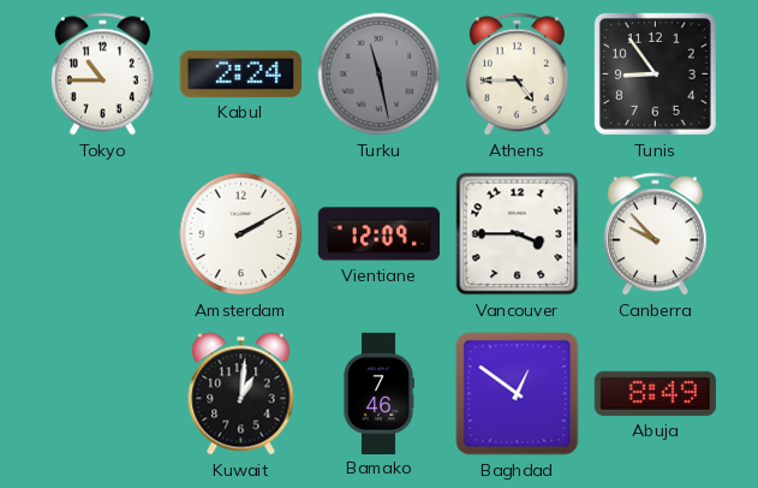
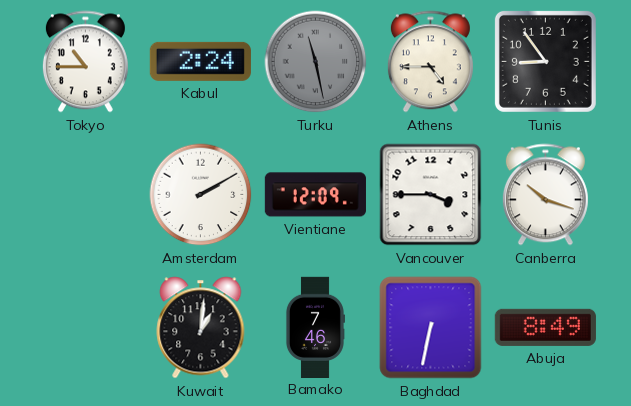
Canberra: 9:53 -> 10:18 (545, 195)
Baghdad: 12:51 -> 6:32 (431, 328)
